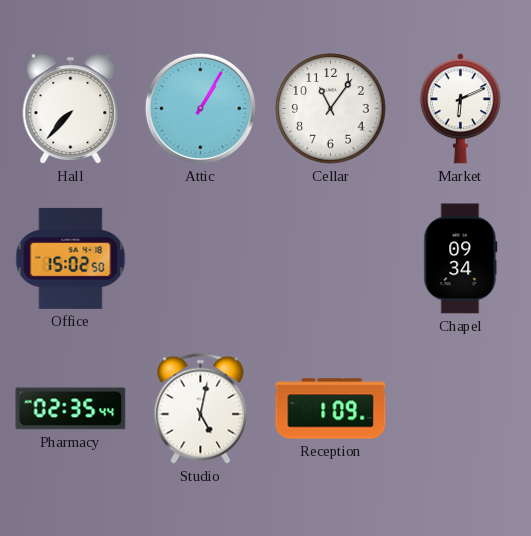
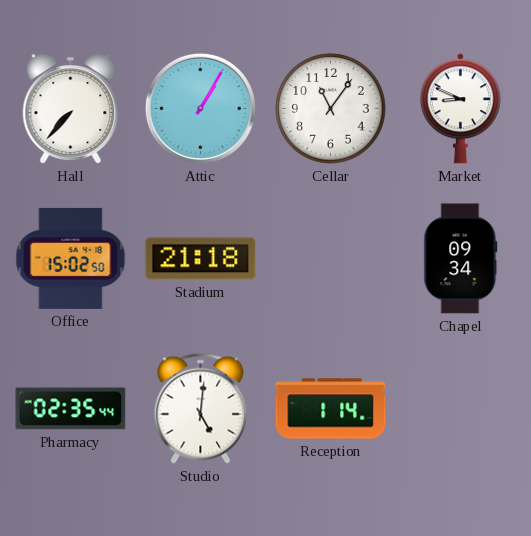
Market: 6:11 -> 8:49 (460, 109)
Stadium: none -> 21:18 (201, 259)
Studio: 5:02 -> 5:01 (201, 408)
Reception: 1:09 -> 1:14 (331, 409)
